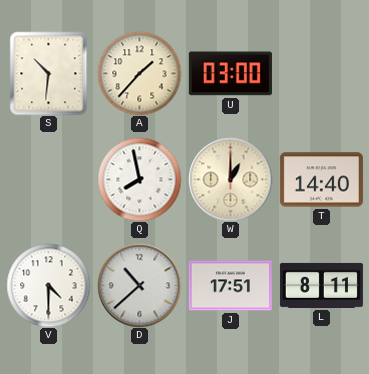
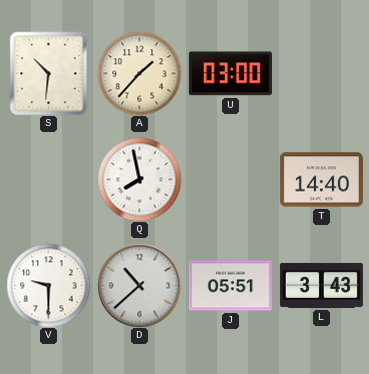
W: 1:00 -> none (230, 179)
V: 4:30 -> 9:30 (48, 285)
J: 17:51 -> 05:51 (230, 286)
L: 8:11 -> 3:43 (321, 285)
